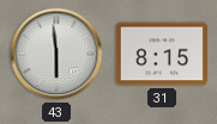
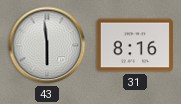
31: 8:15 -> 8:16 (134, 45)
